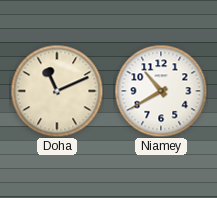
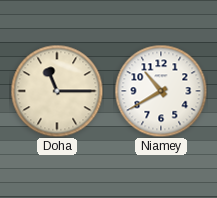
Doha: 11:11 -> 11:15 (57, 91)
